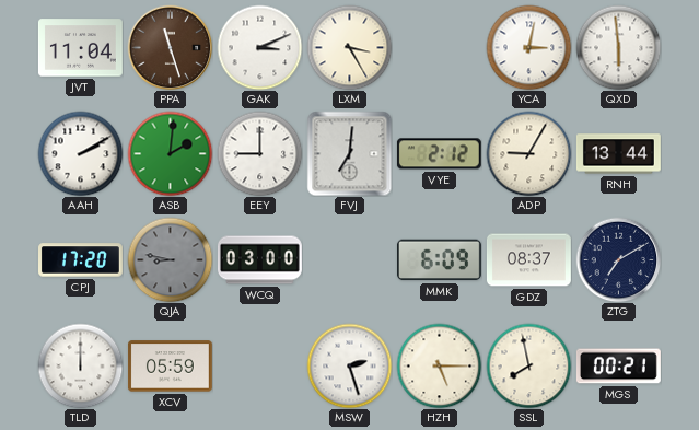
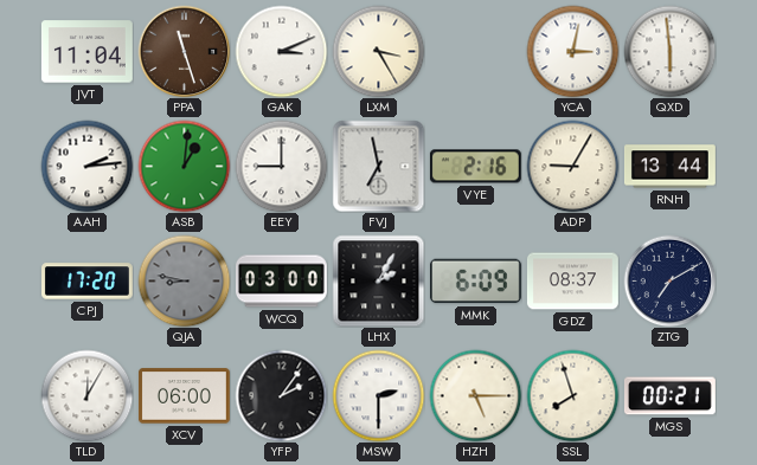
AAH: 2:10 -> 2:14 (86, 166)
ASB: 2:01 -> 1:01 (184, 166)
FVJ: 7:01 -> 6:58 (378, 166)
VYE: 2:12 -> 2:16 (475, 167)
LHX: none -> 2:05 (378, 280)
TLD: 12:00 -> 12:05 (86, 395)
XCV: 05:59 -> 06:00 (184, 396)
YFP: none -> 2:06 (281, 395)
MSW: 2:27 -> 2:30 (378, 395)
SSL: 7:58 -> 7:57 (572, 395)
